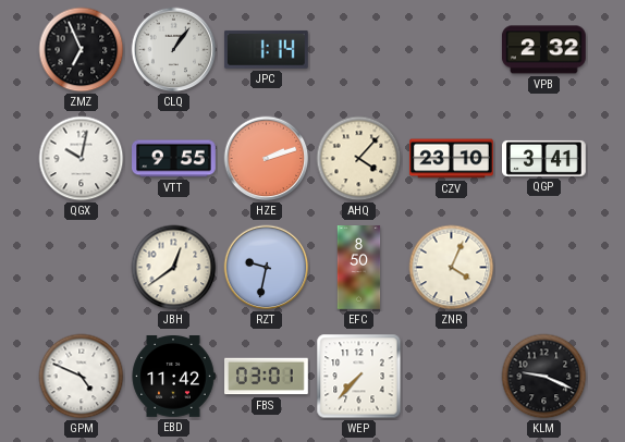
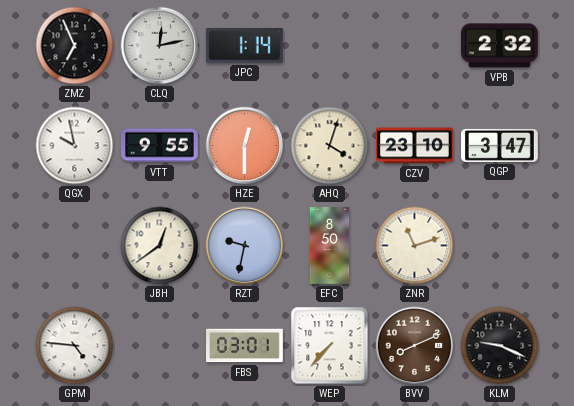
CLQ: 1:06 -> 12:13 (160, 46)
QGX: 10:02 -> 9:58 (75, 146)
HZE: 2:12 -> 12:30 (245, 146)
AHQ: 4:07 -> 4:03 (330, 146)
QGP: 3:41 -> 3:47 (500, 145)
ZNR: 4:04 -> 11:12 (415, 246)
GPM: 4:49 -> 4:46 (75, 346)
EBD: 11:42 -> none (173, 377)
BVV: none -> 8:11 (415, 346)
